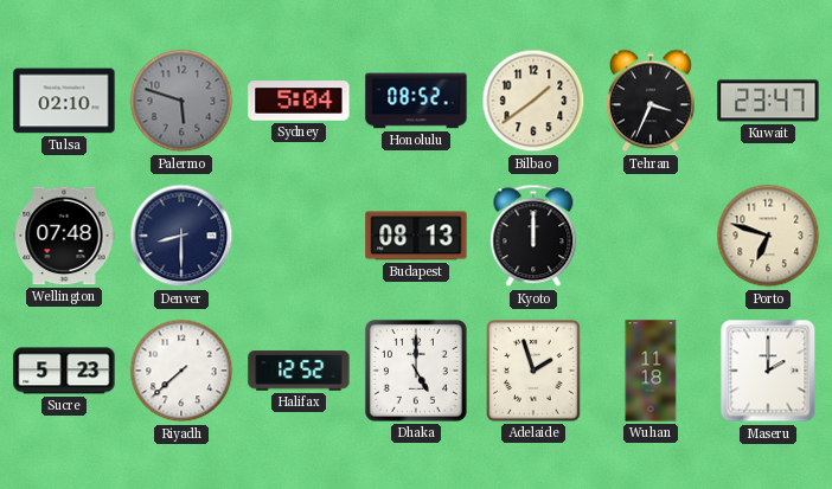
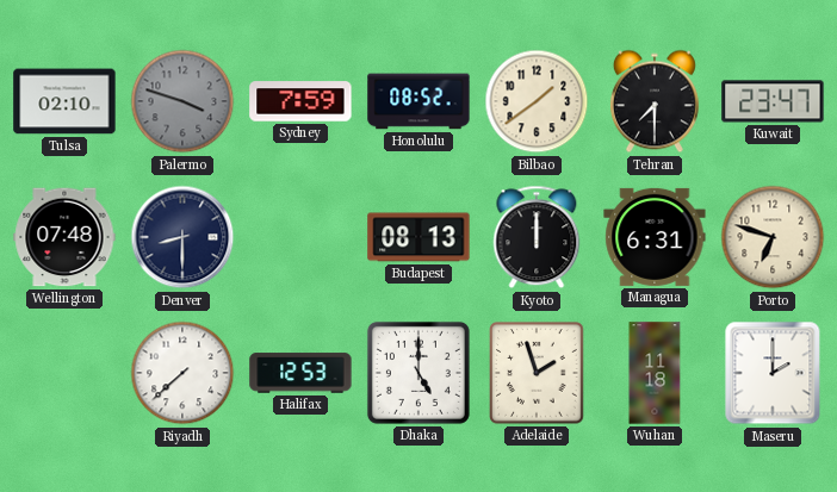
Palermo: 5:48 -> 3:48 (182, 101)
Sydney: 5:04 -> 7:59 (300, 101)
Tehran: 3:34 -> 7:30 (655, 101)
Managua: none -> 6:31 (655, 237)
Sucre: 5:23 -> none (64, 371)
Halifax: 12:52 -> 12:53 (300, 373)
